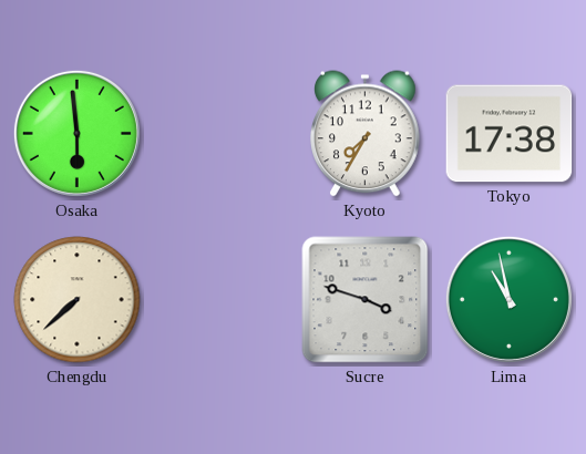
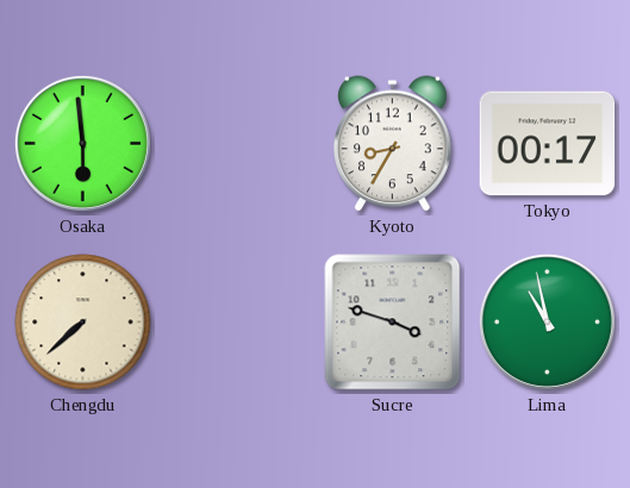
Kyoto: 7:35 -> 8:35 (393, 144)
Tokyo: 17:38 -> 00:17 (548, 144)
